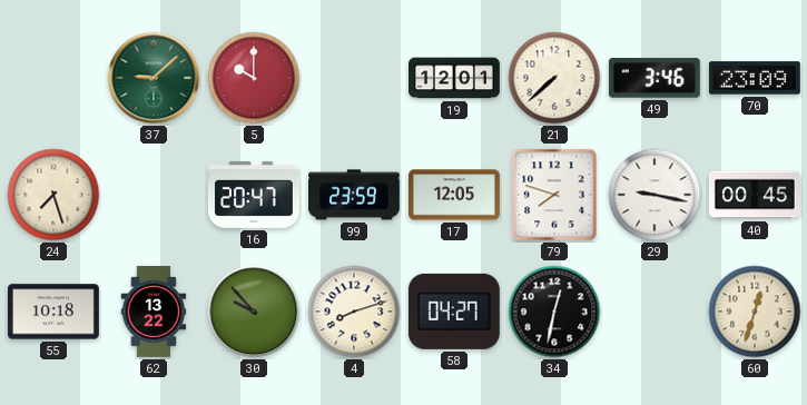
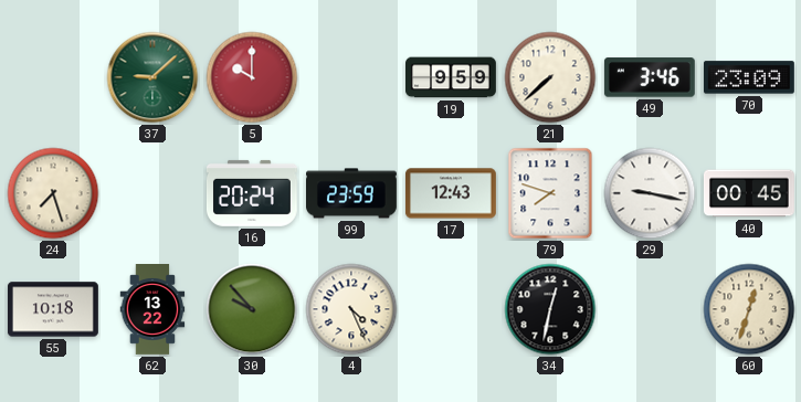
19: 12:01 -> 9:59 (452, 77)
16: 20:47 -> 20:24 (252, 193)
17: 12:05 -> 12:43 (451, 193)
4: 8:12 -> 4:26 (351, 309)
58: 04:27 -> none (454, 312)
